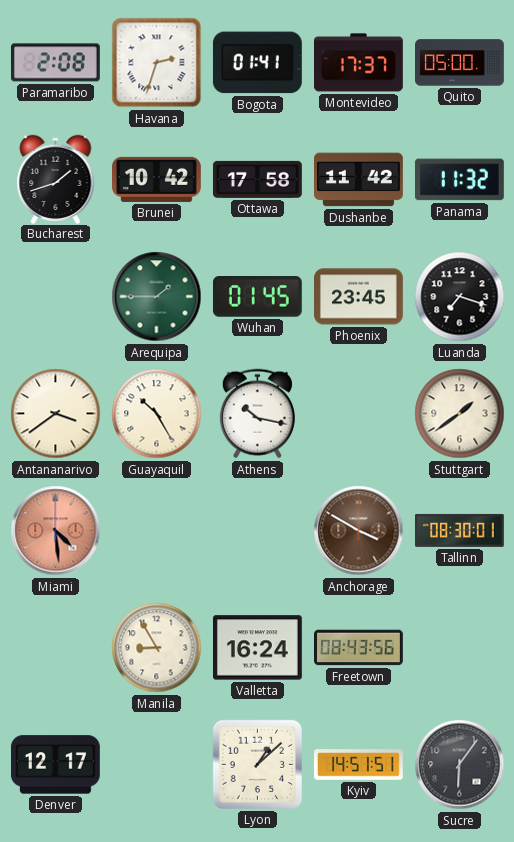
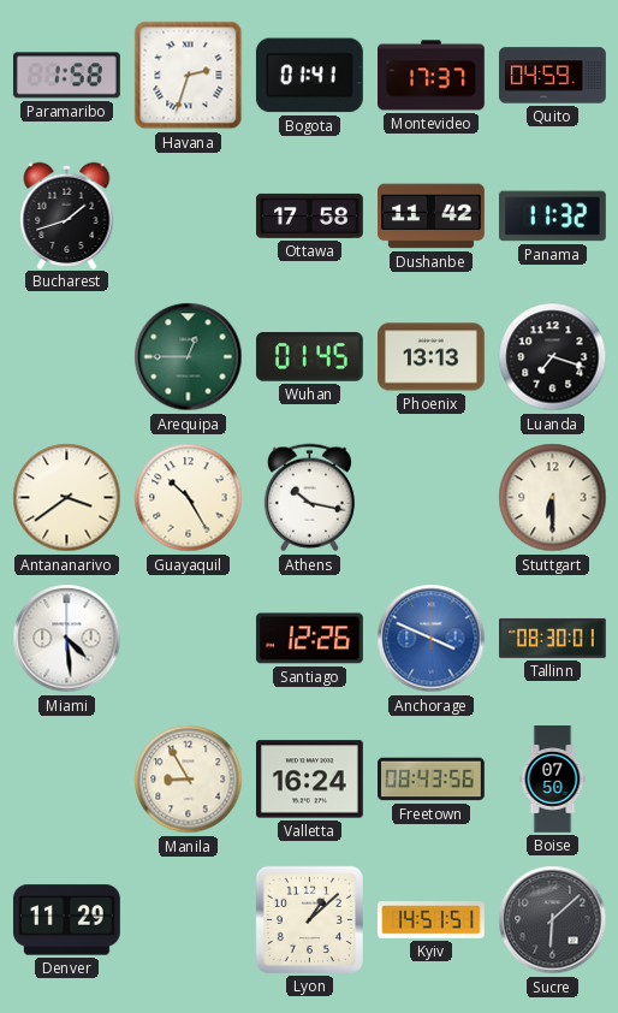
Paramaribo: 2:08 -> 1:58 (66, 76)
Quito: 05:00 -> 04:59 (553, 76)
Brunei: 10:42 -> none (156, 179)
Arequipa: 1:45 -> 12:45 (189, 357)
Phoenix: 23:45 -> 13:13 (432, 357)
Stuttgart: 1:39 -> 6:30 (553, 498)
Miami dial: salmon -> white (67, 639)
Santiago: none -> 12:26 (309, 639)
Anchorage: 3:50 -> 3:49 (432, 639)
Anchorage dial: brown -> blue (432, 639)
Boise: none -> 07:50 (553, 780)
Denver: 12:17 -> 11:29 (66, 920)
Sucre: 6:06 -> 6:08 (553, 920)
